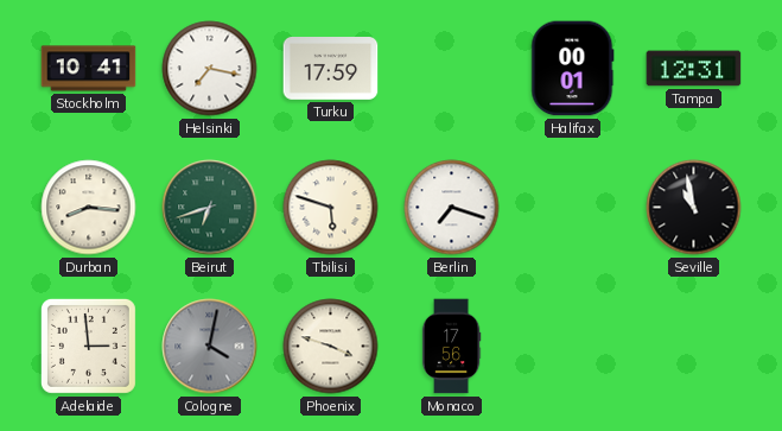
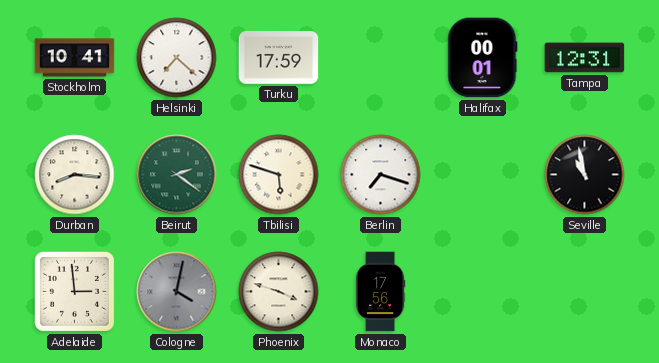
Helsinki: 7:17 -> 7:22 (177, 58)
Beirut: 6:42 -> 2:21 (177, 175)
